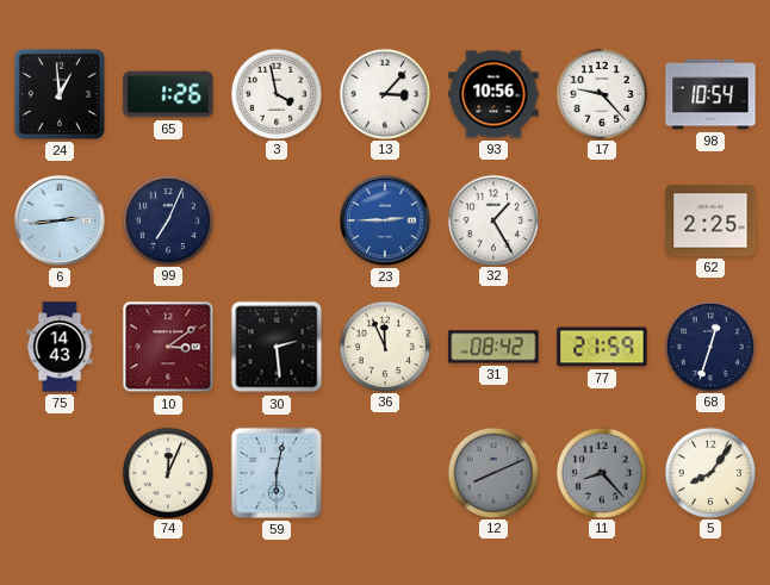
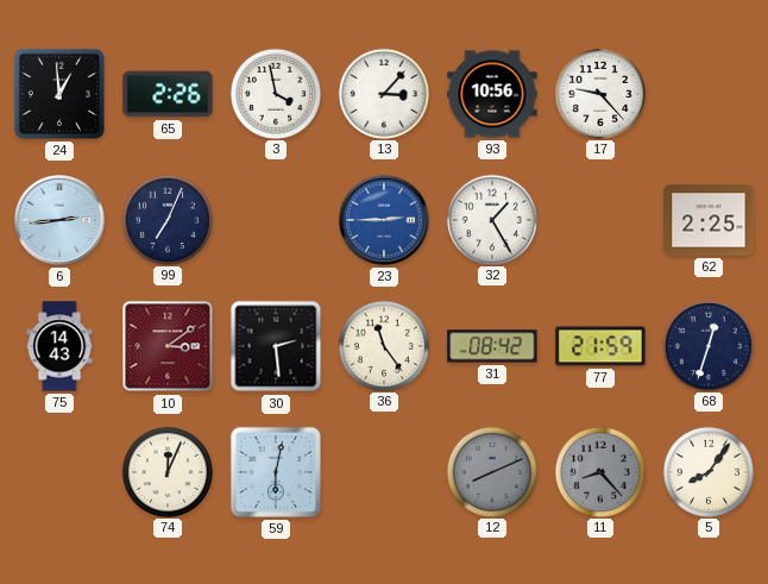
65: 1:26 -> 2:26 (168, 94)
98: 10:54 -> none (710, 94)
36: 11:56 -> 11:24 (383, 345)
